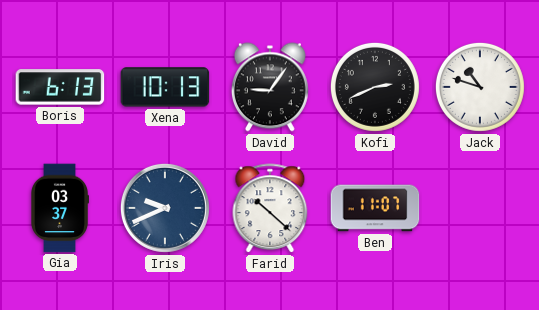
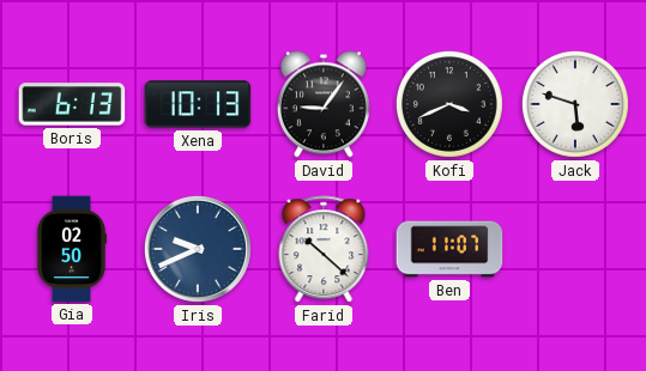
Kofi: 2:41 -> 3:41 (449, 104)
Jack: 10:48 -> 5:48 (575, 104)
Gia: 03:37 -> 02:50 (72, 249)
